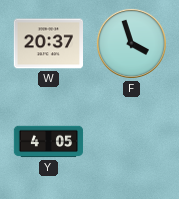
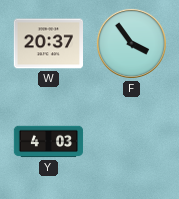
F: 3:57 -> 3:54 (131, 43)
Y: 4:05 -> 4:03 (49, 142)
